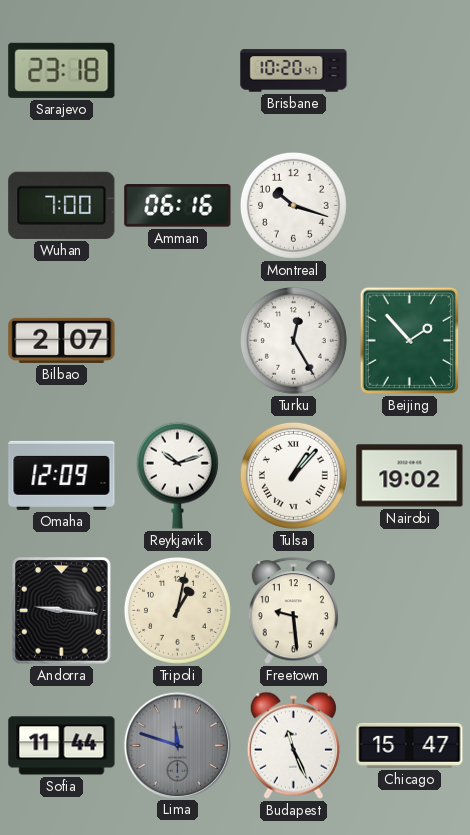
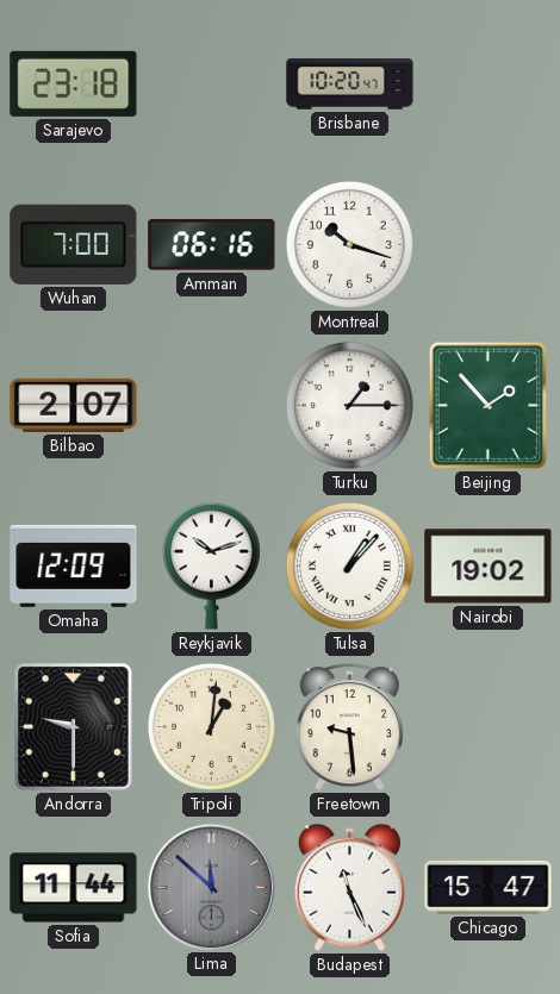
Turku: 12:25 -> 1:15 (349, 405)
Andorra: 9:16 -> 9:30 (74, 727)
Tripoli: 1:02 -> 1:01 (211, 726)
Lima: 11:48 -> 11:52 (211, 887)
